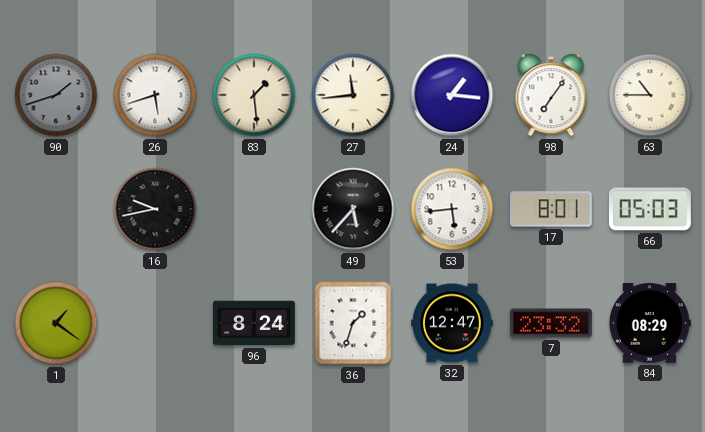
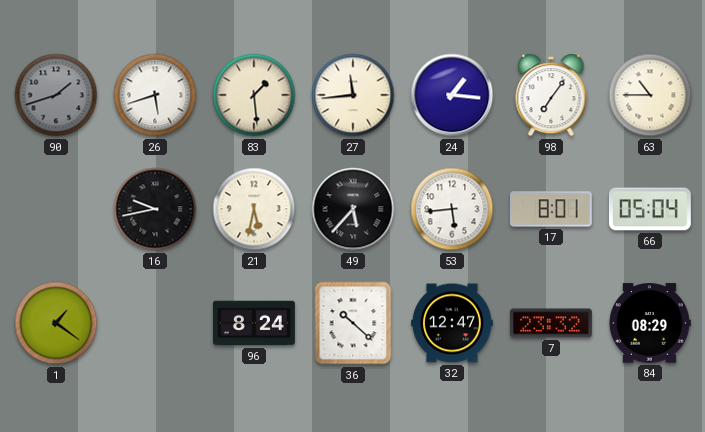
21: none -> 5:32 (254, 209)
66: 05:03 -> 05:04 (650, 209)
36: 1:33 -> 10:22 (353, 323)
